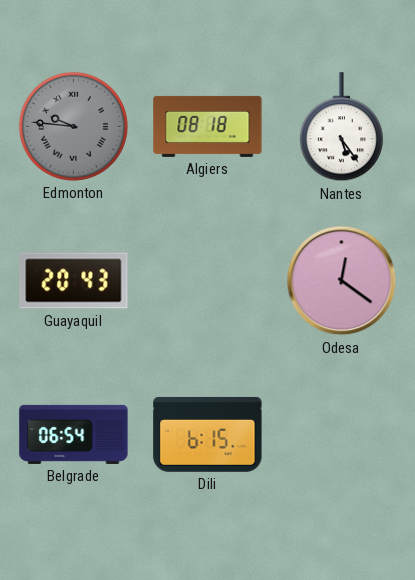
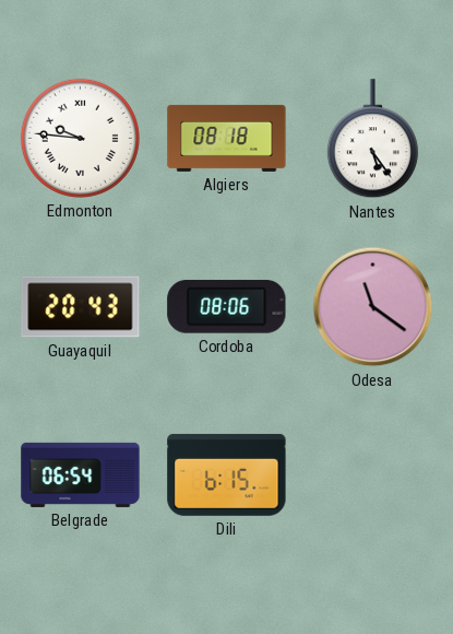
Edmonton dial: grey -> white (80, 138)
Cordoba: none -> 08:06 (227, 307)
Odesa: 12:21 -> 11:21 (373, 307)
